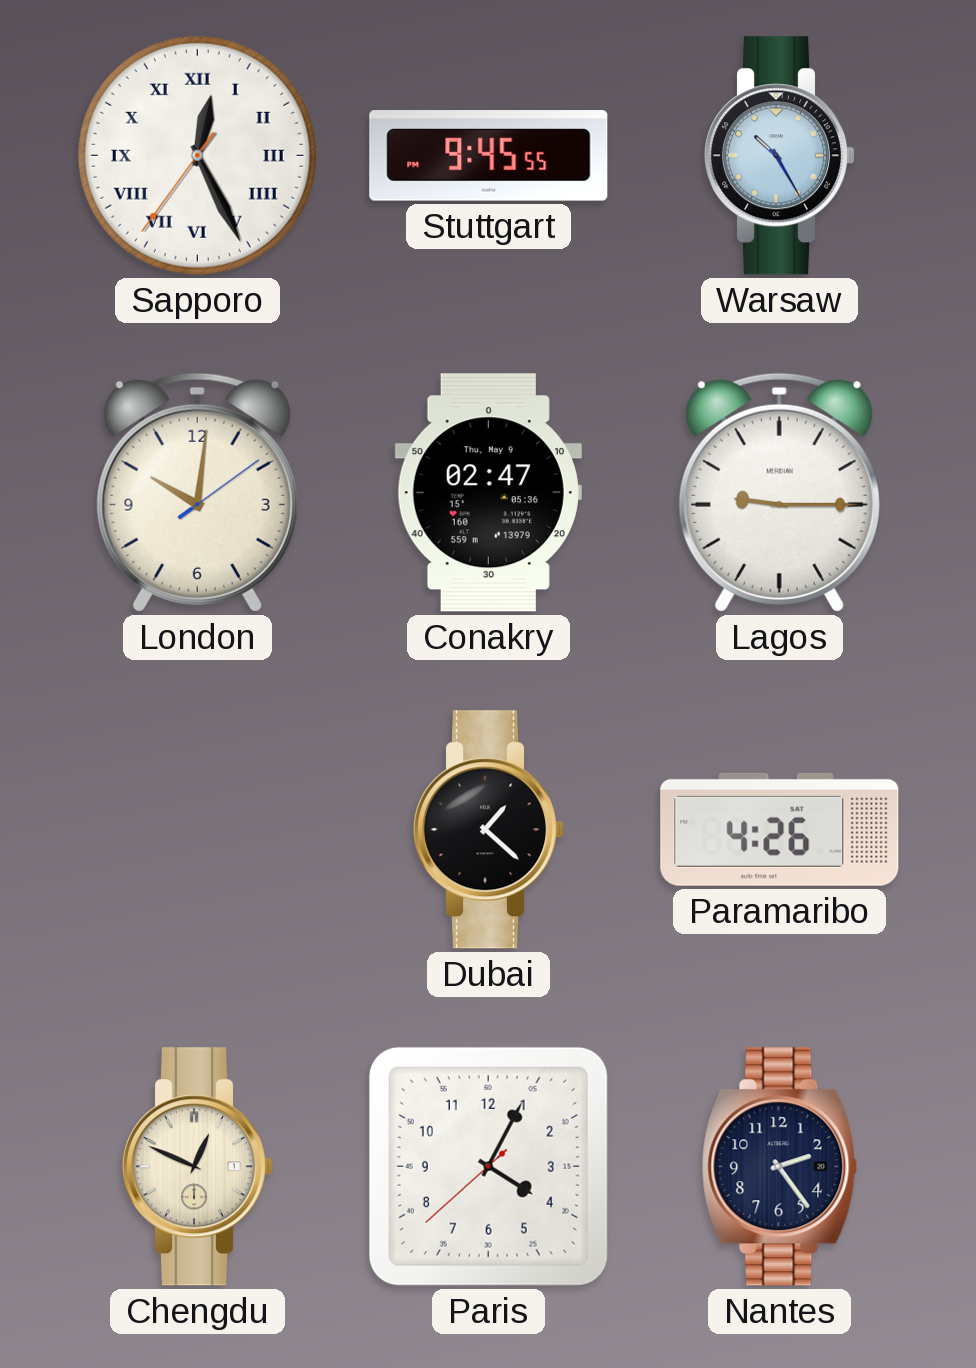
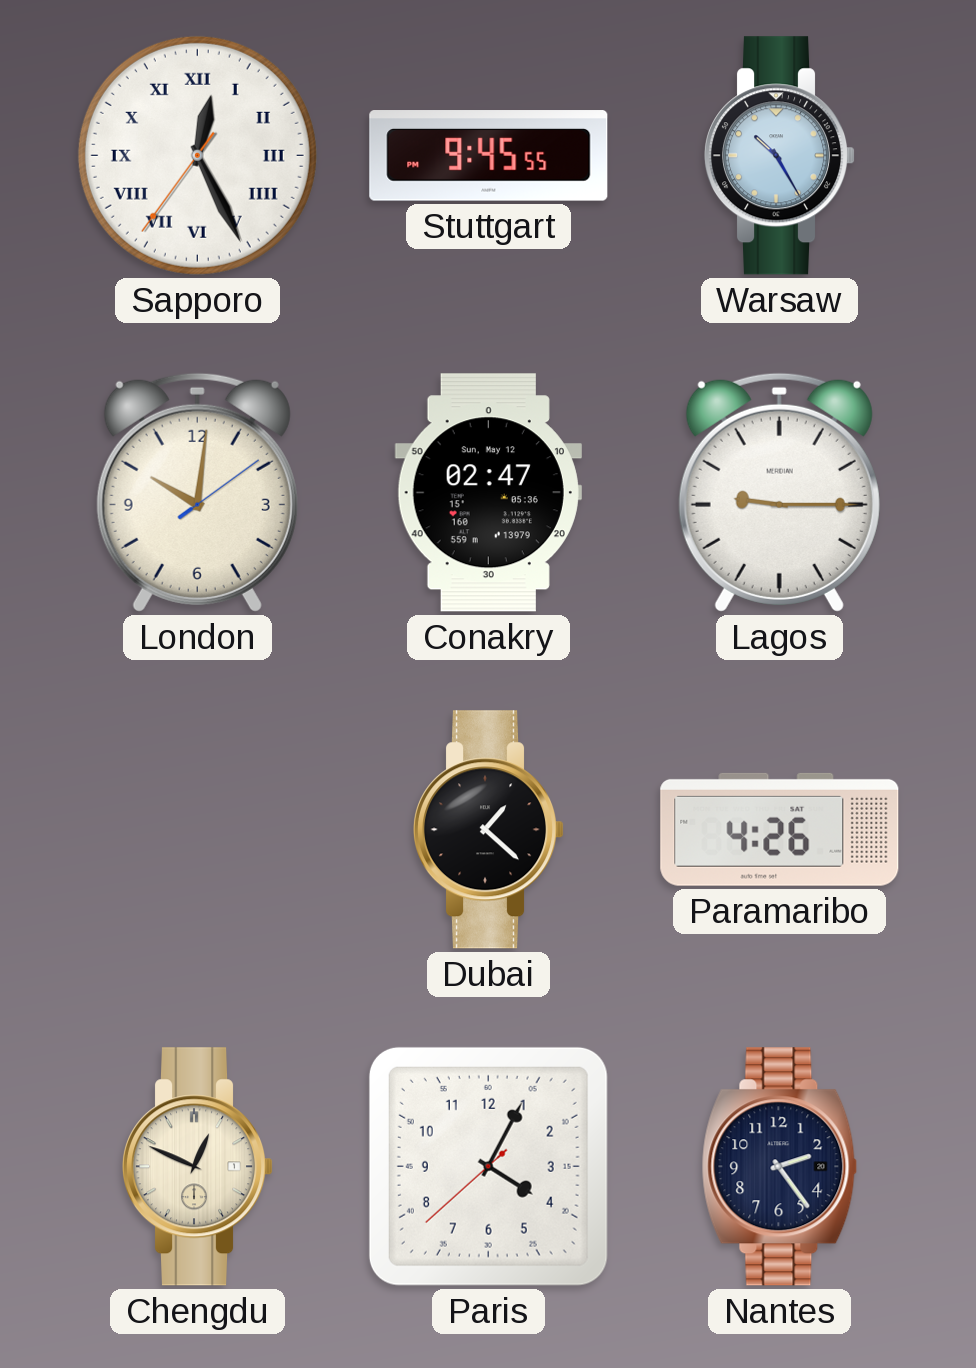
Conakry date: Thu, May 9 -> Sun, May 12 (488, 493)
